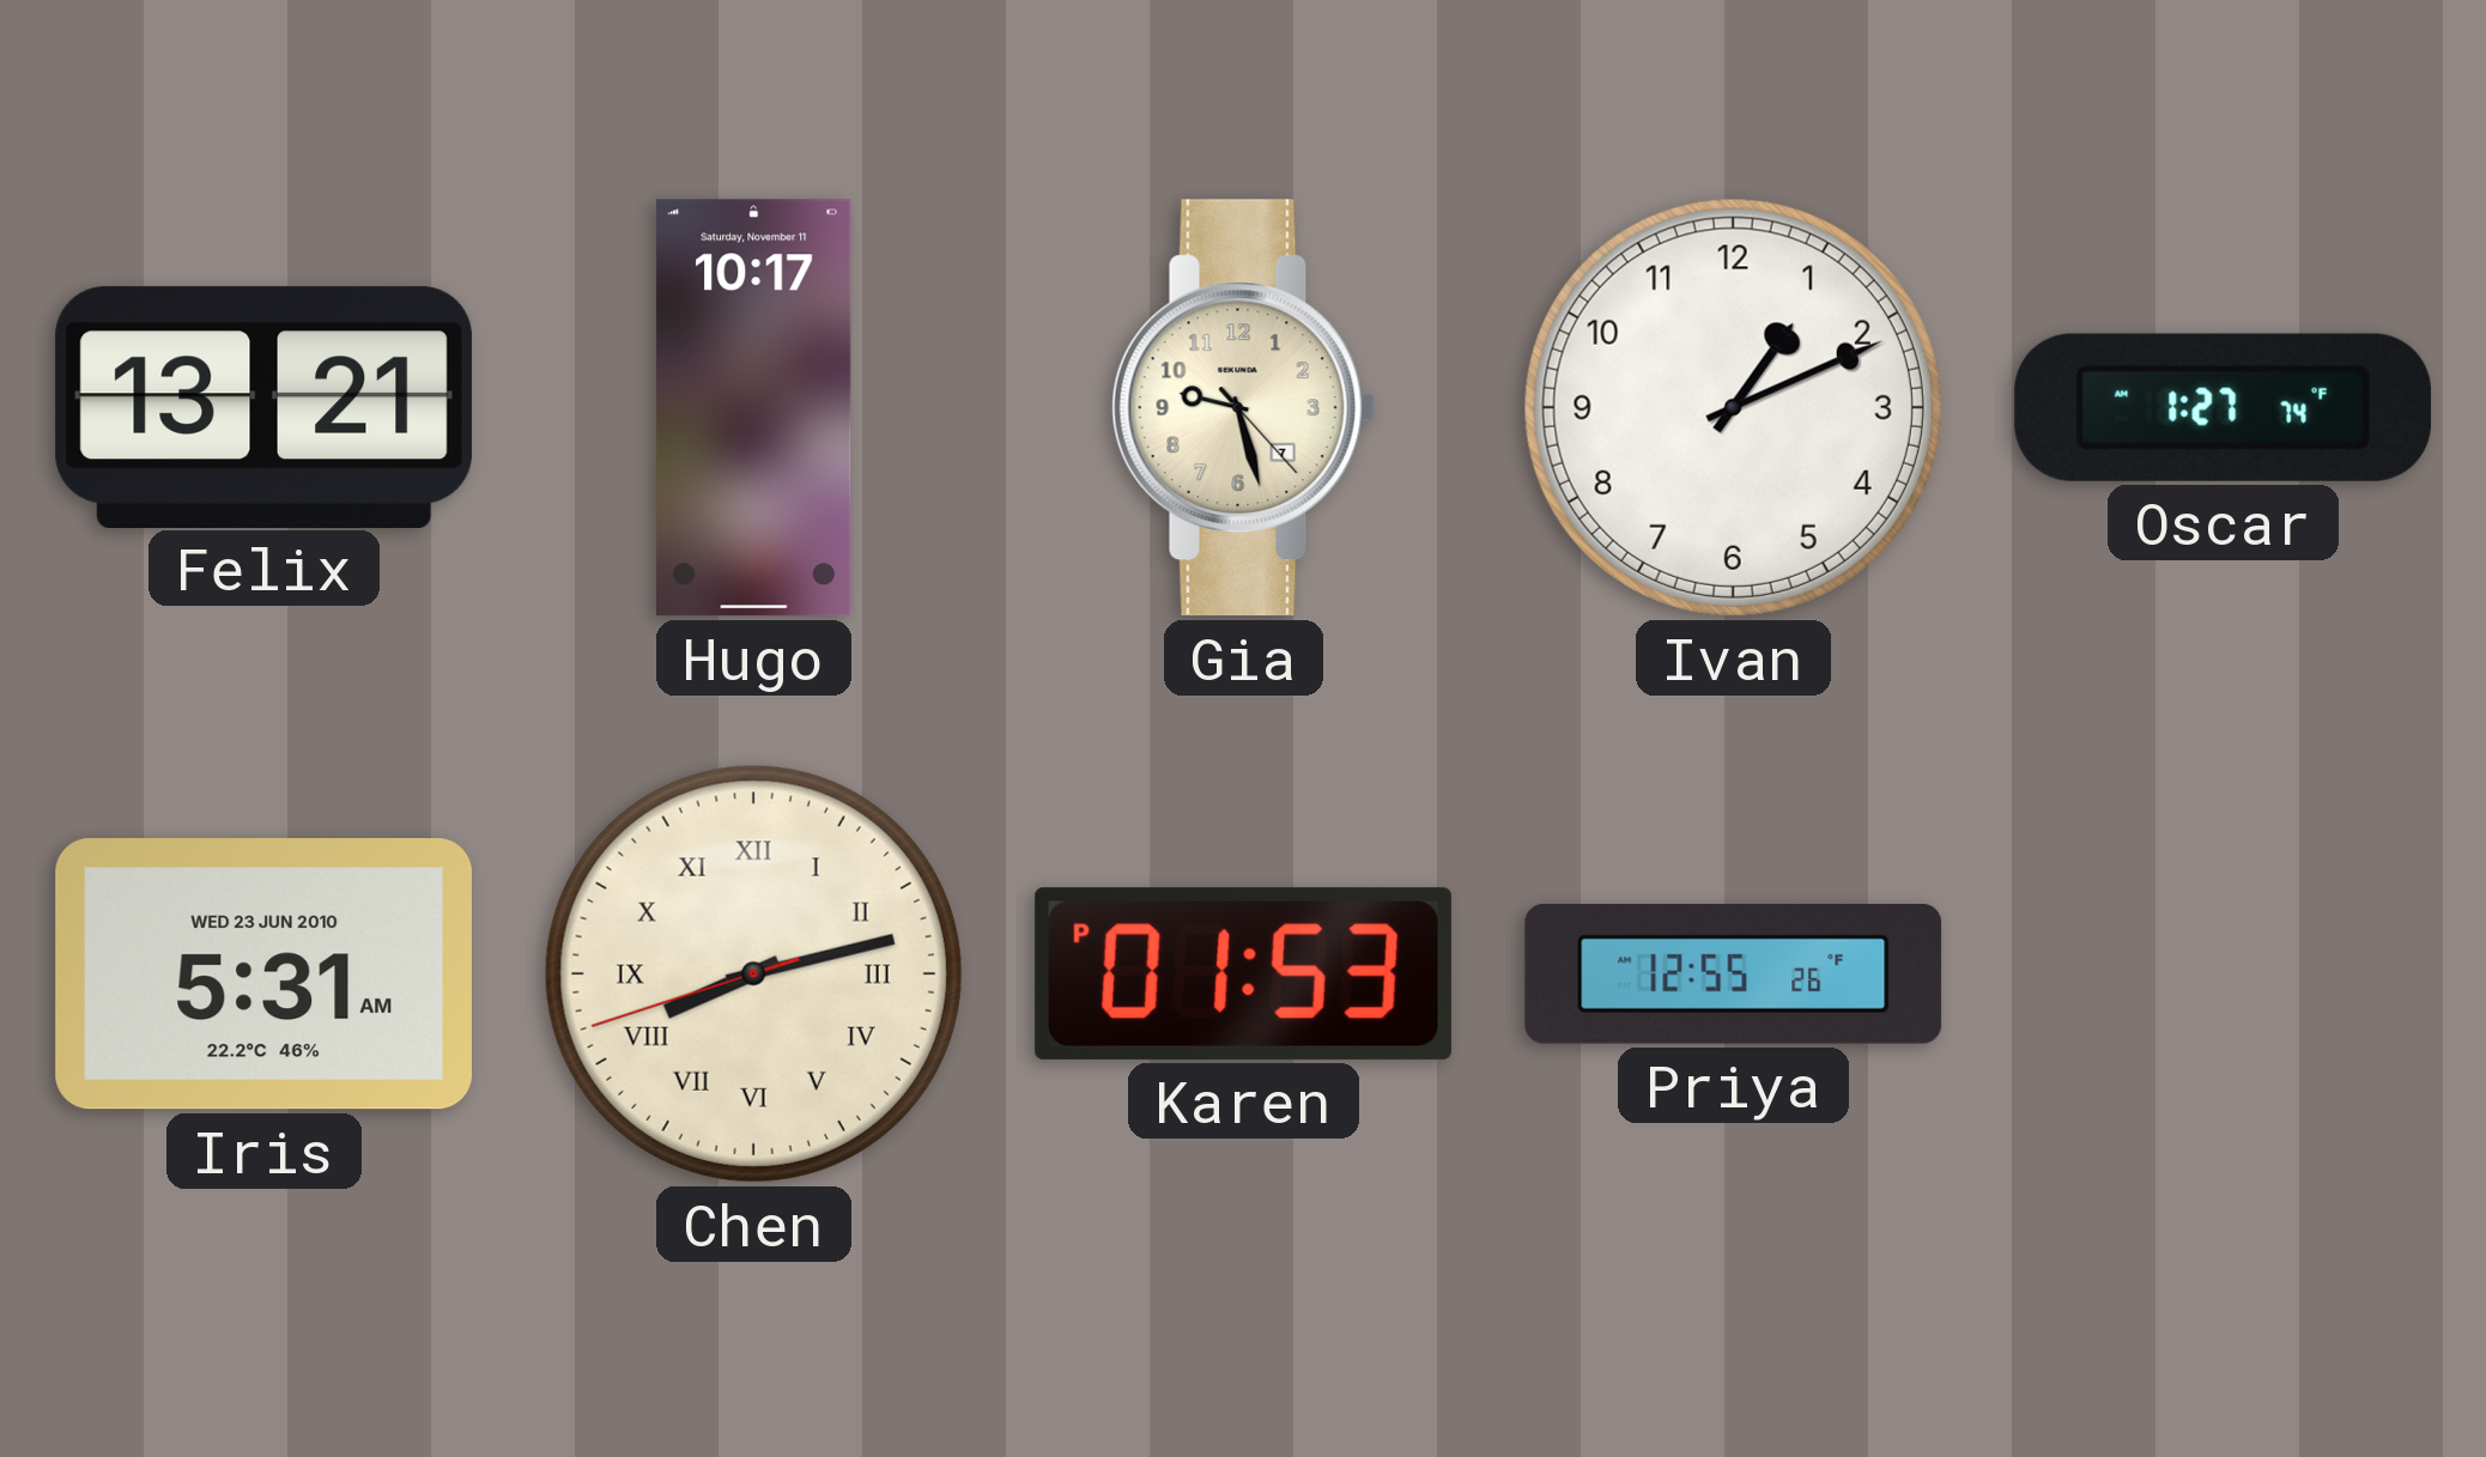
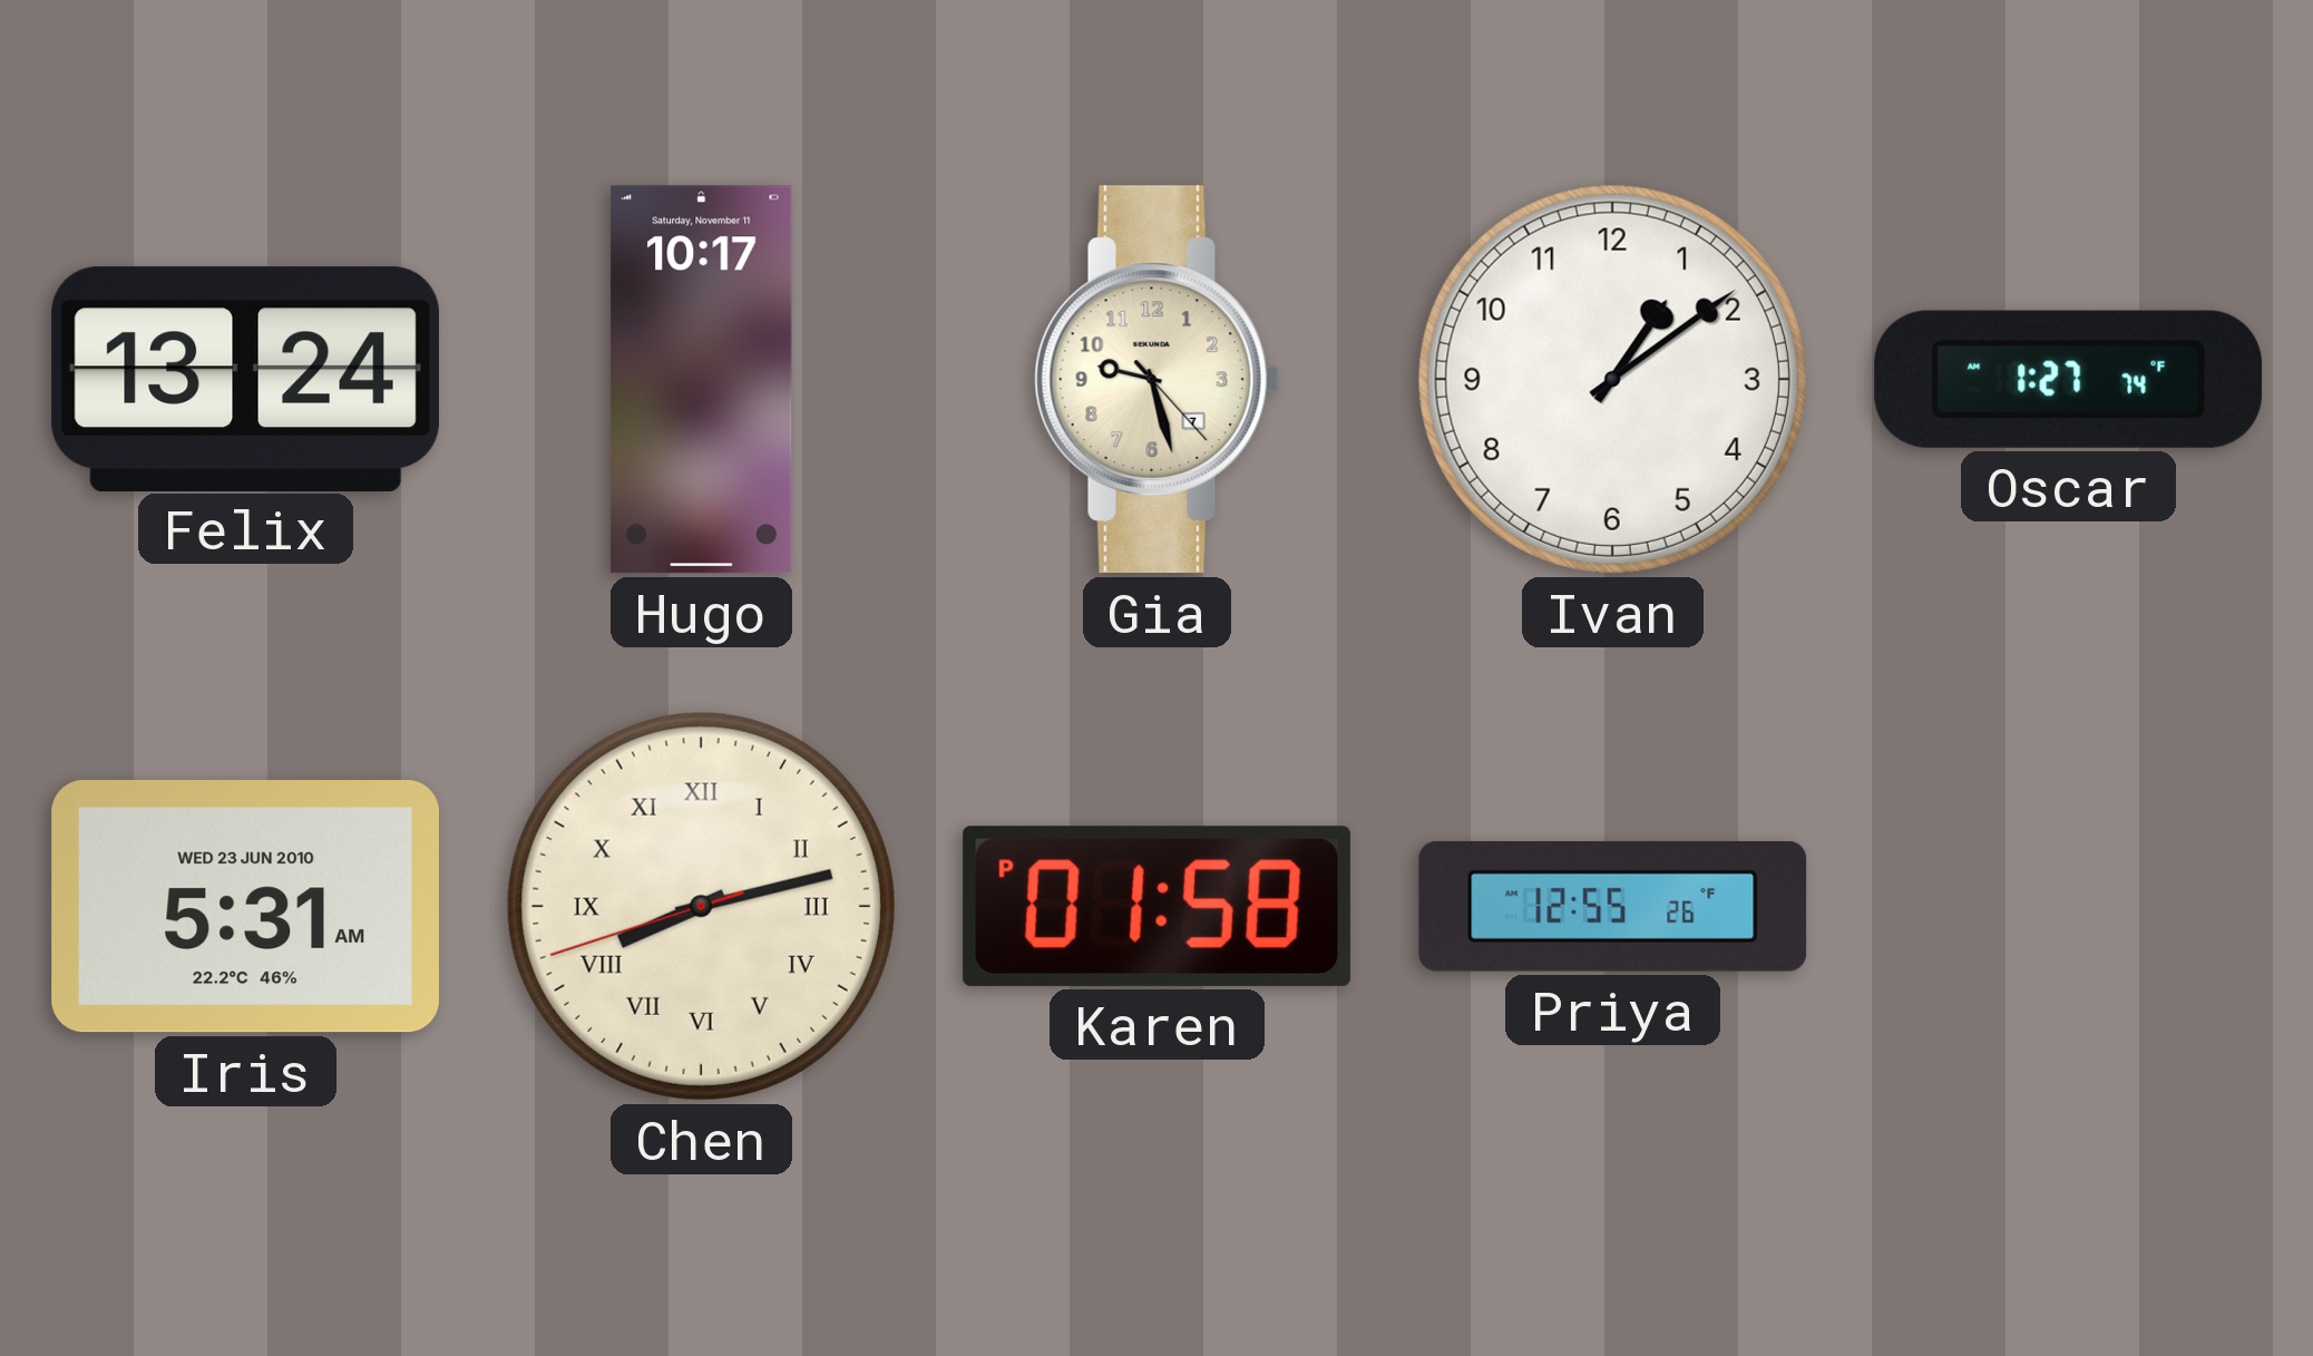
Felix: 13:21 -> 13:24 (245, 379)
Ivan: 1:11 -> 1:09 (1612, 379)
Karen: 01:53 -> 01:58 (1156, 906)
